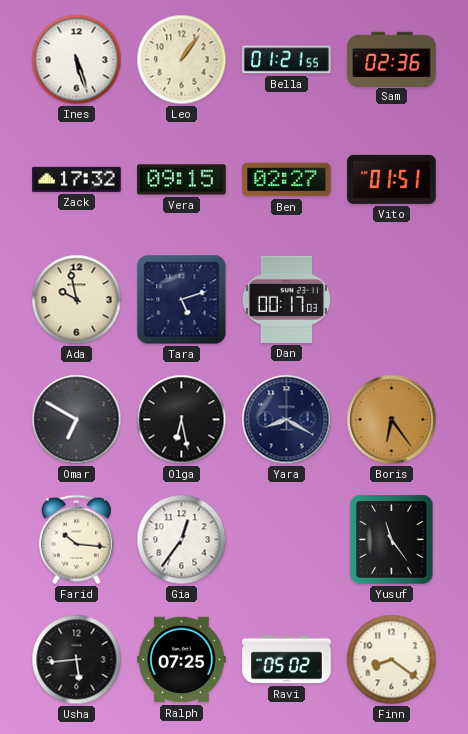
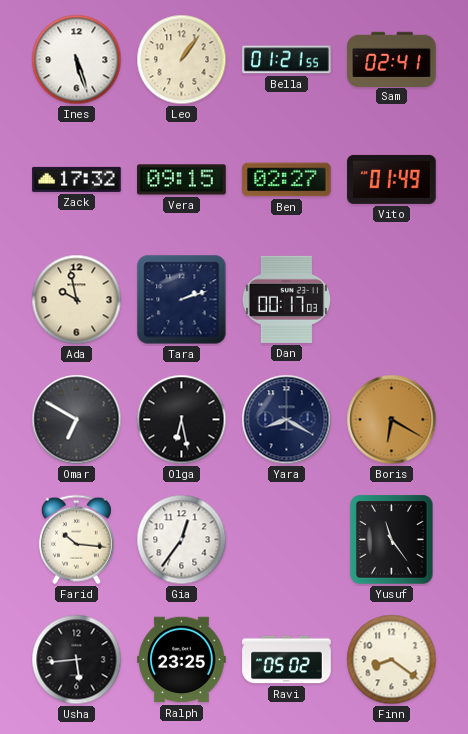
Sam: 02:36 -> 02:41 (392, 59)
Vito: 01:51 -> 01:49 (392, 179)
Tara: 5:12 -> 2:12 (182, 300)
Boris: 6:24 -> 6:20 (392, 420)
Ralph: 07:25 -> 23:25 (182, 660)
